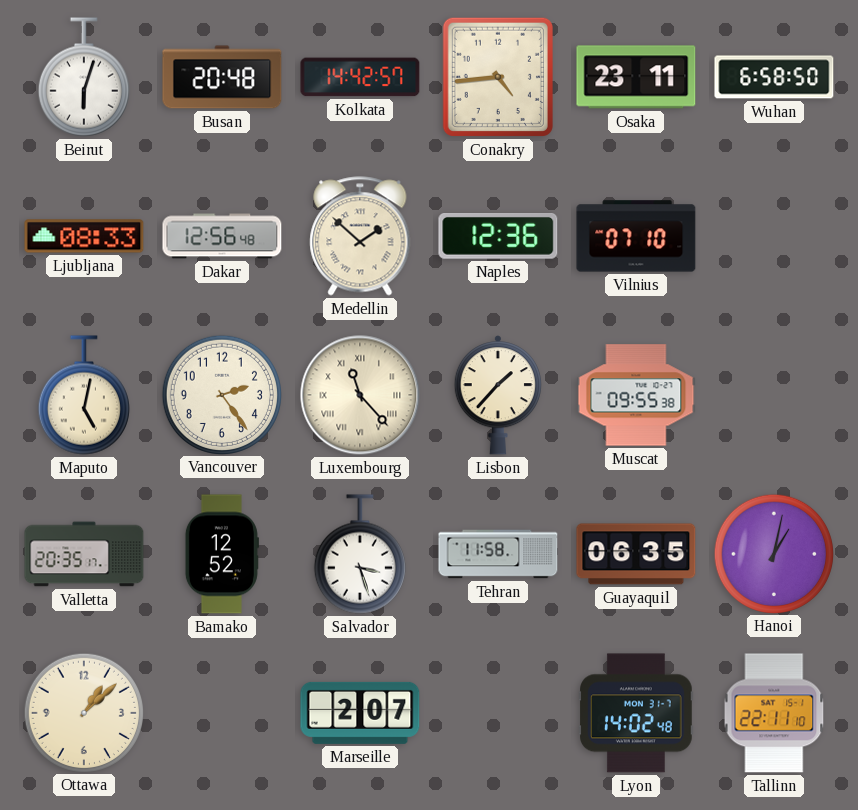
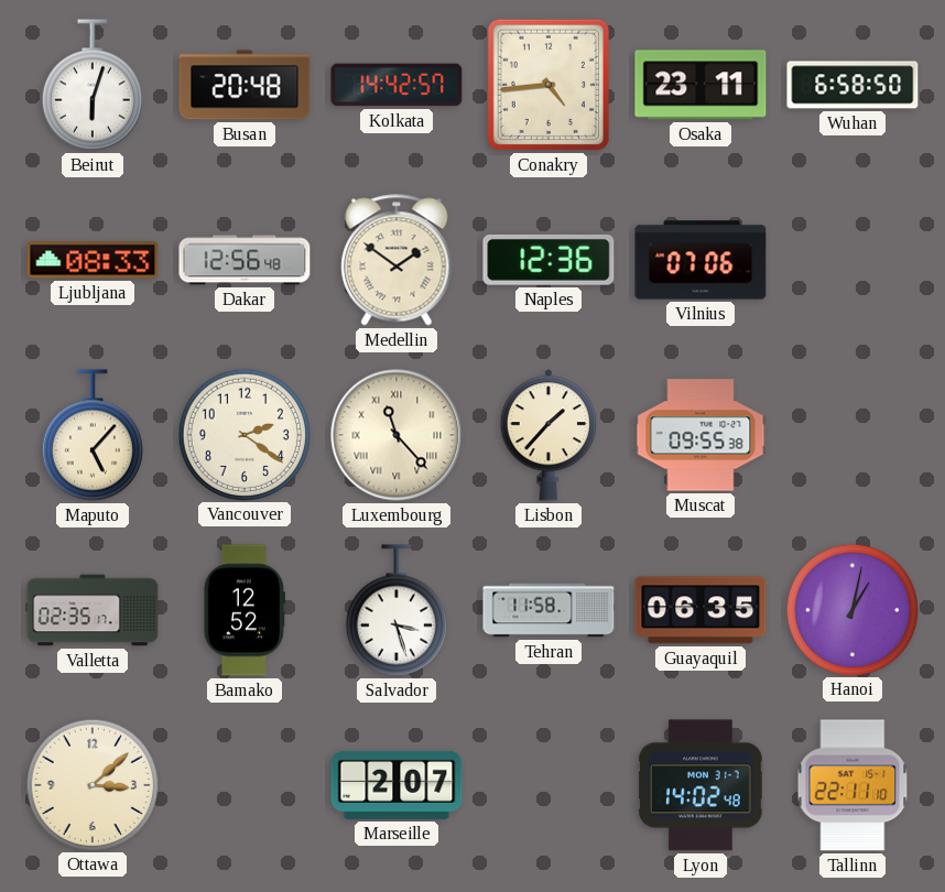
Medellin: 1:52 -> 1:51 (397, 260)
Vilnius: 07:10 -> 07:06 (700, 260)
Maputo: 5:02 -> 5:07 (93, 435)
Vancouver: 2:24 -> 2:21 (243, 434)
Valletta: 20:35 -> 02:35 (93, 610)
Ottawa: 1:08 -> 3:08 (91, 784)
